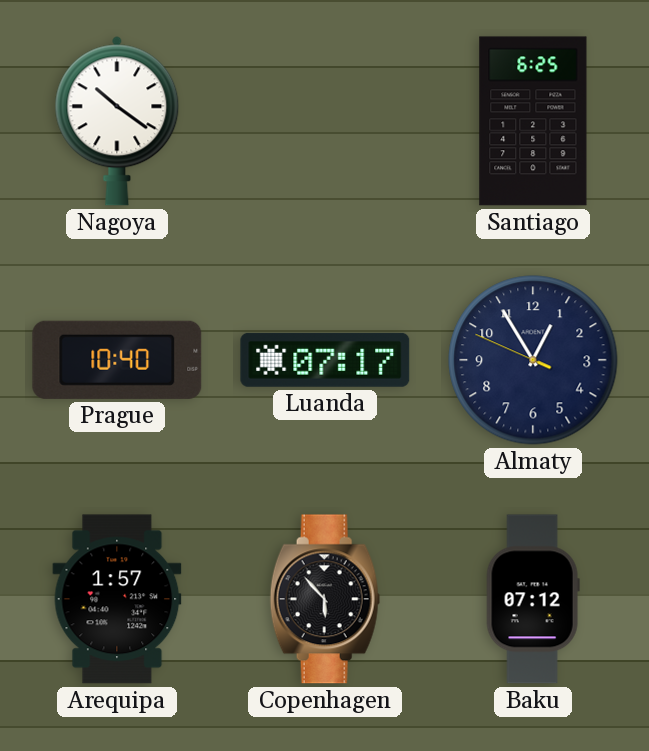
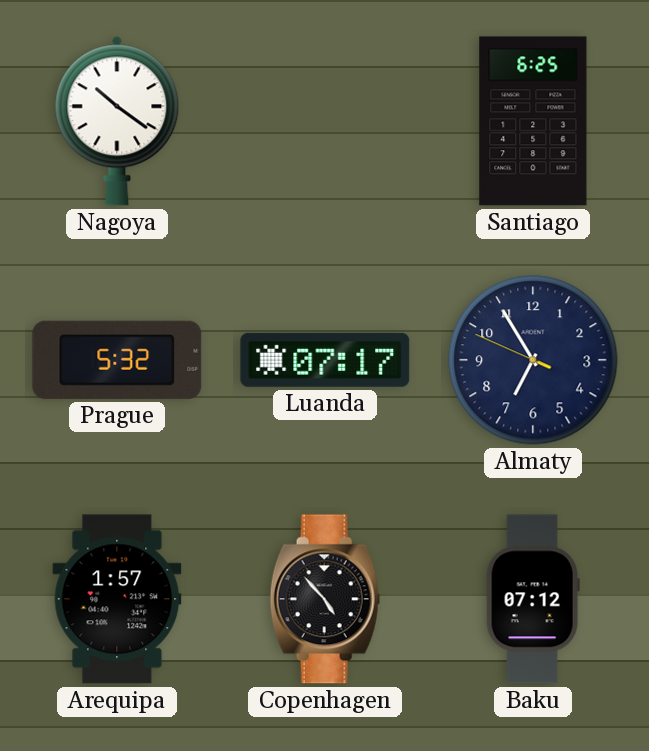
Prague: 10:40 -> 5:32 (117, 360)
Almaty: 12:54 -> 6:54 (533, 360)
Copenhagen: 5:53 -> 4:53 (325, 599)
